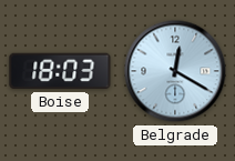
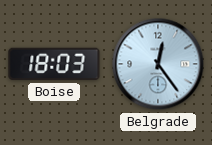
Belgrade: 12:20 -> 12:24 (158, 64)
